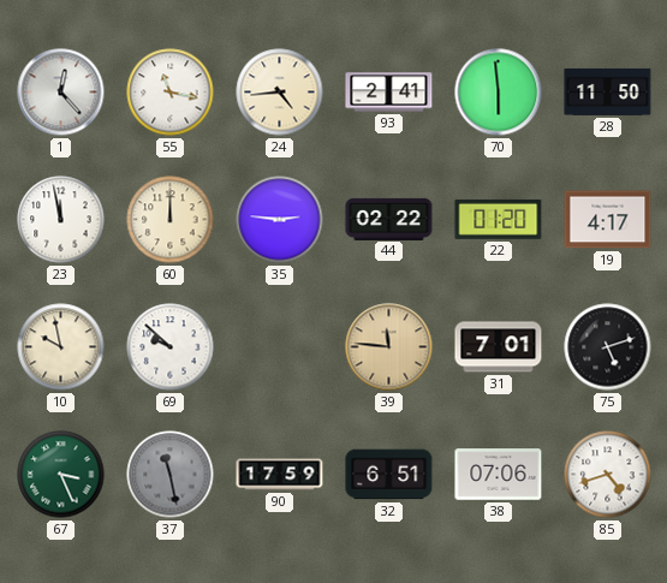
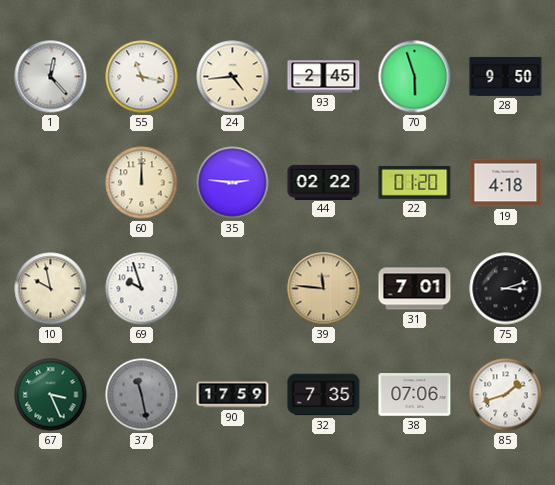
93: 2:41 -> 2:45 (324, 77)
70: 5:59 -> 5:57 (415, 77)
28: 11:50 -> 9:50 (506, 76)
23: 11:58 -> none (61, 220)
19: 4:17 -> 4:18 (506, 183)
69: 9:52 -> 9:57 (142, 289)
75: 5:12 -> 3:12 (506, 289)
32: 6:51 -> 7:35 (324, 395)
85: 4:42 -> 1:42 (506, 395)
